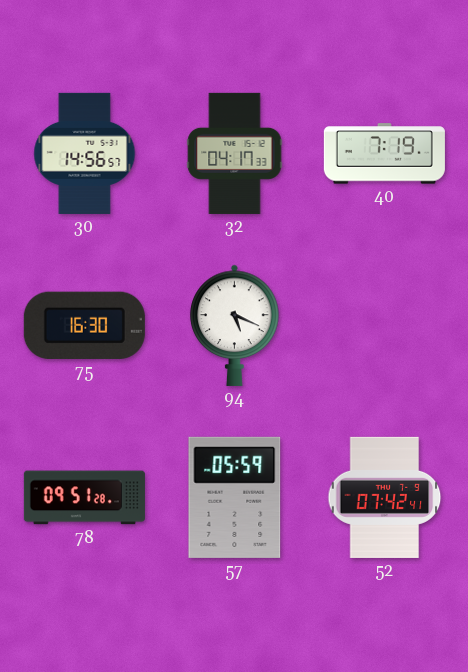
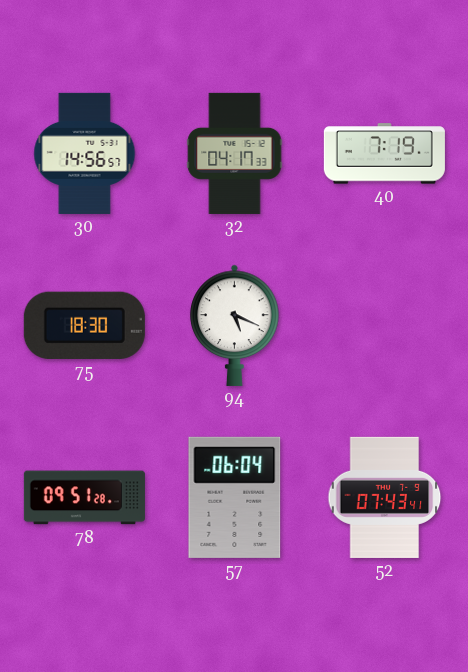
75: 16:30 -> 18:30 (84, 325)
57: 05:59 -> 06:04 (235, 497)
52: 07:42 -> 07:43 (385, 497)
